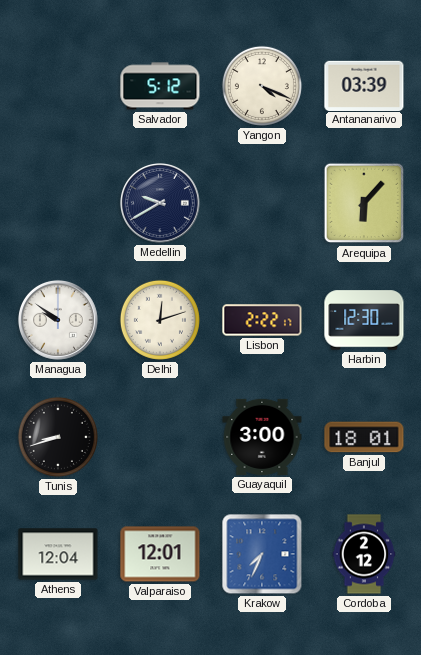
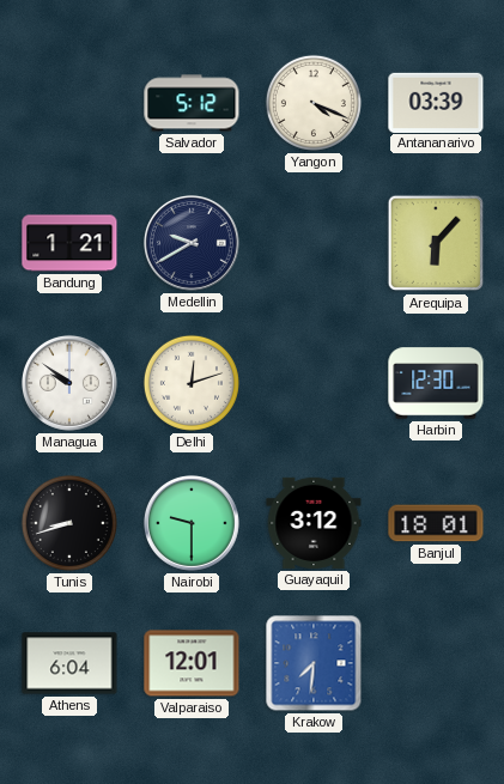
Bandung: none -> 1:21 (69, 243)
Lisbon: 2:22 -> none (262, 320)
Nairobi: none -> 9:30 (192, 523)
Guayaquil: 3:00 -> 3:12 (314, 523)
Athens: 12:04 -> 6:04 (69, 663)
Krakow: 7:34 -> 7:31 (314, 663)
Cordoba: 2:12 -> none (364, 554)
